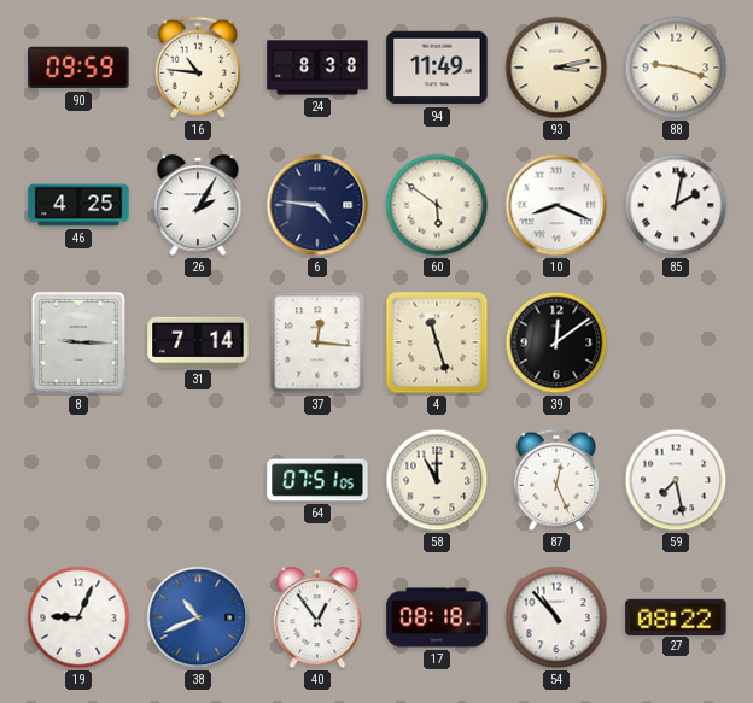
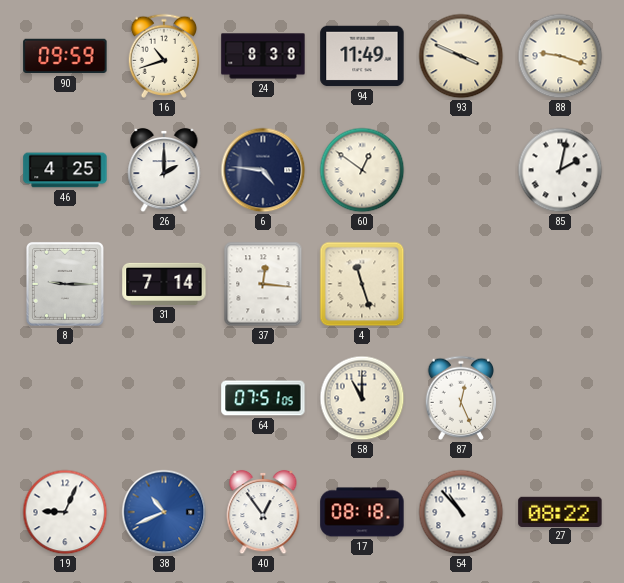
16: 10:46 -> 10:42 (163, 56)
93: 3:13 -> 3:49 (461, 56)
26: 2:05 -> 2:00 (164, 170)
60: 5:51 -> 12:51 (362, 170)
10: 8:19 -> none (556, 205)
39: 12:09 -> none (556, 342)
59: 7:28 -> none (676, 480)
